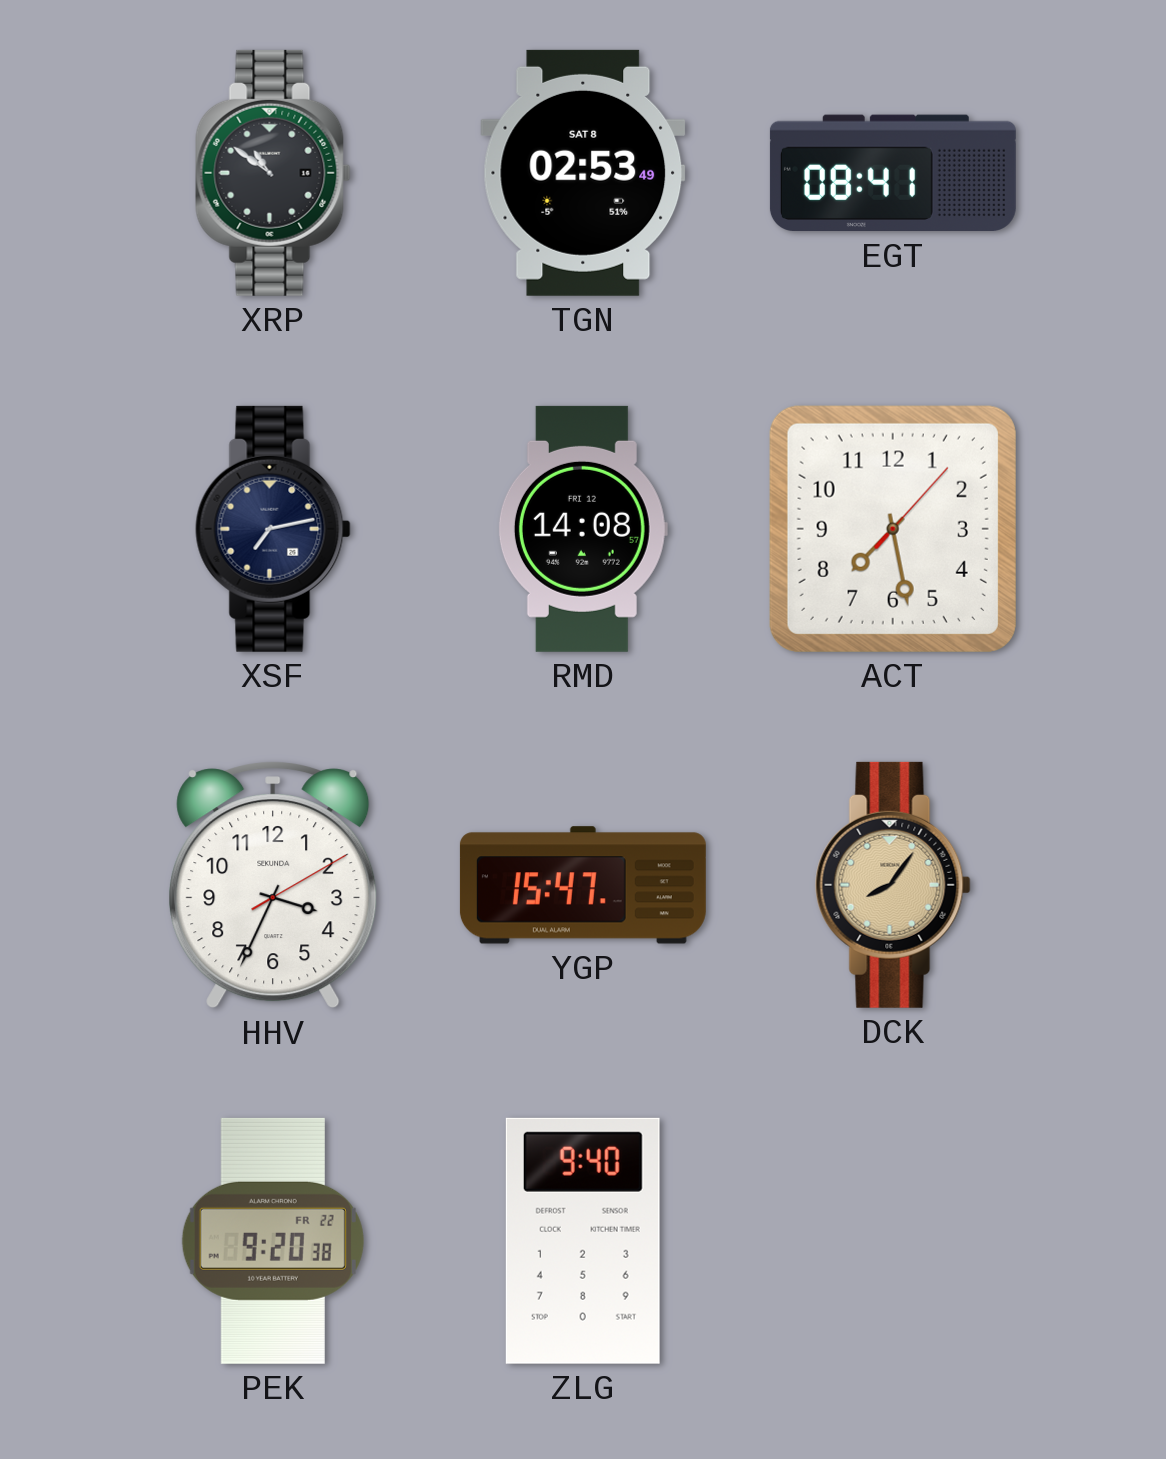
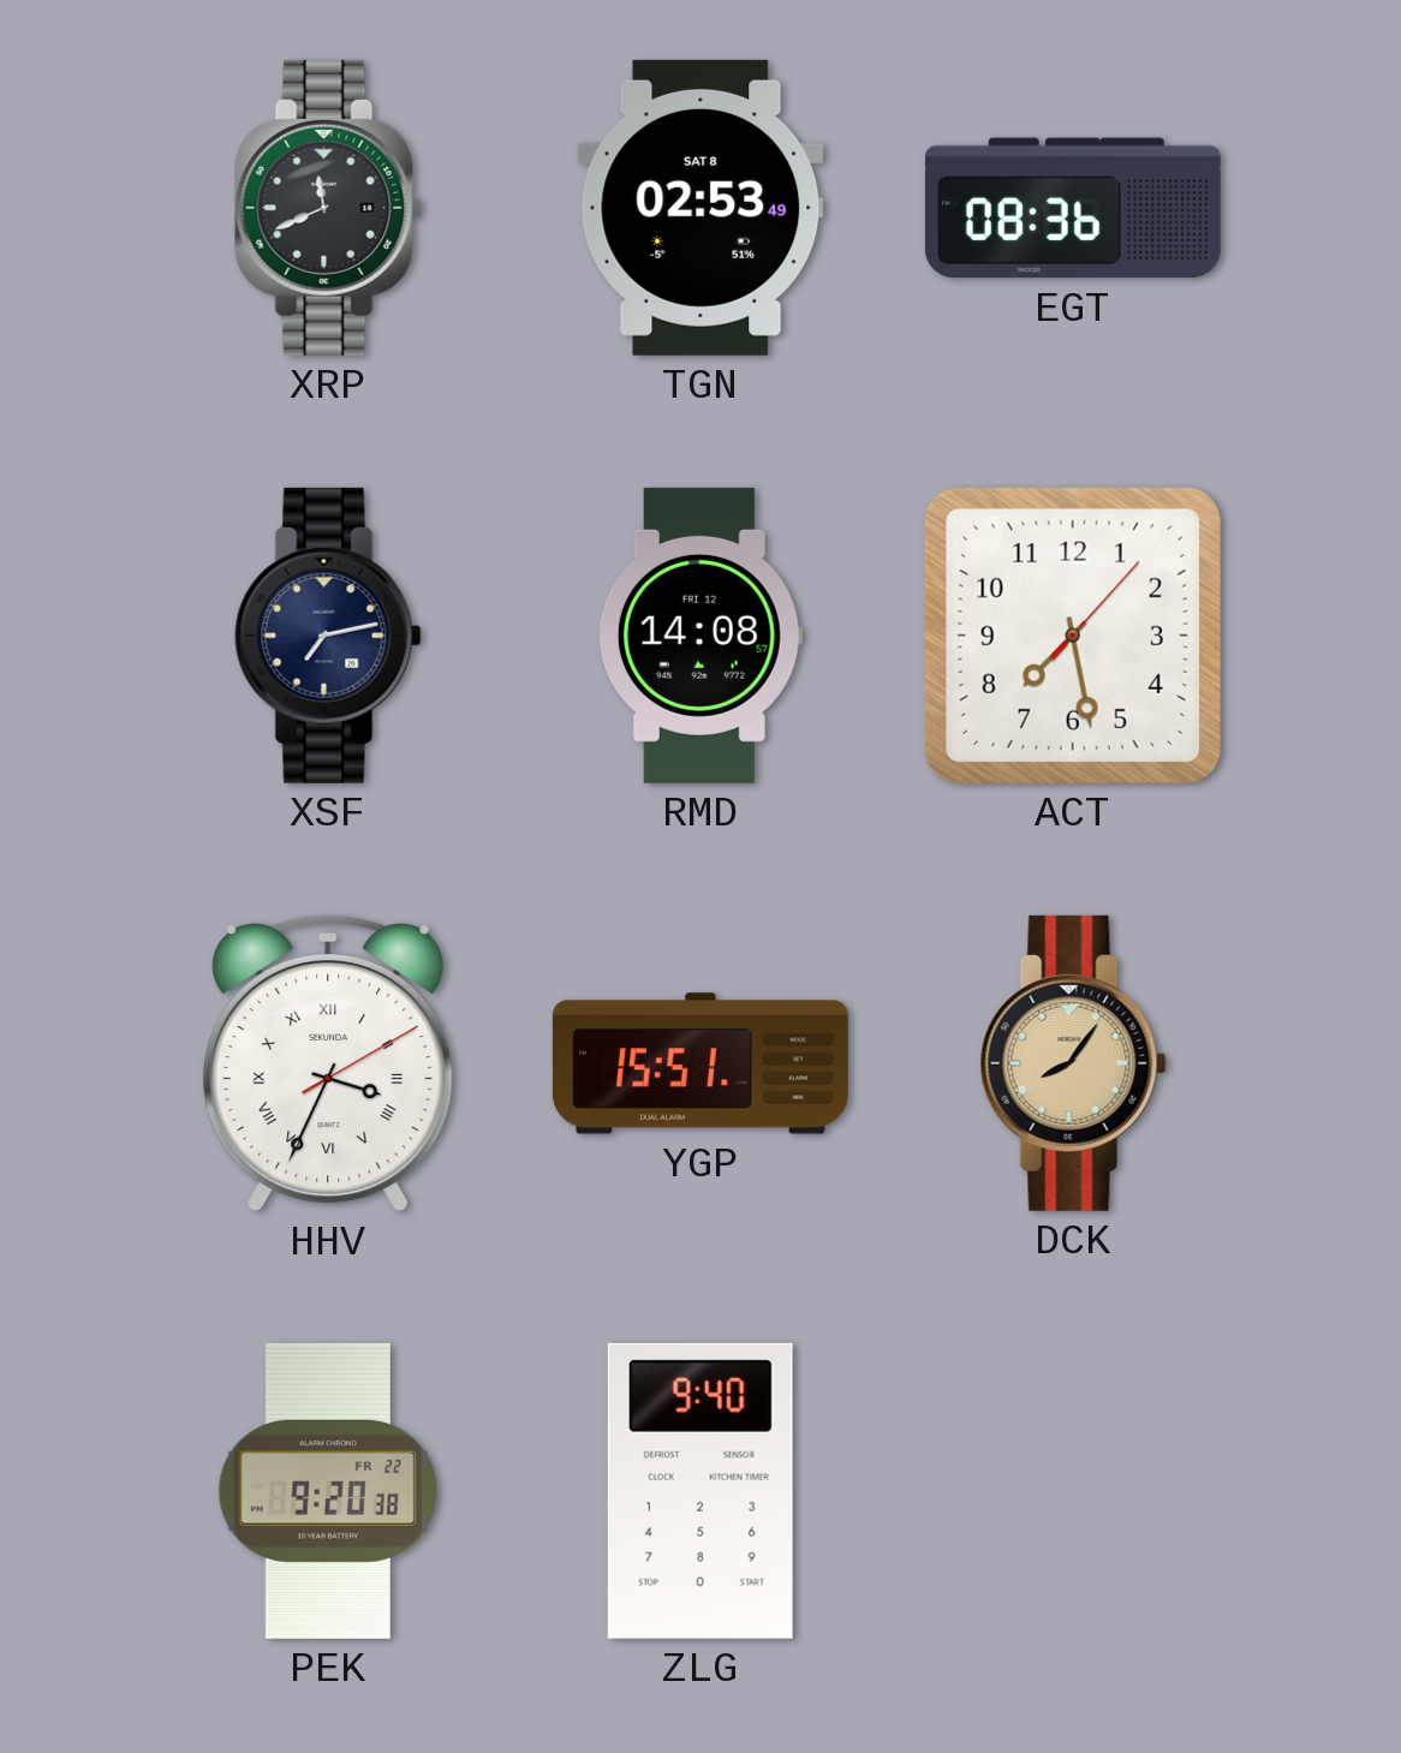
XRP: 10:51 -> 11:41 (328, 208)
EGT: 08:41 -> 08:36 (1073, 208)
HHV numerals: Arabic -> Roman (328, 1063)
YGP: 15:47 -> 15:51 (700, 1063)
